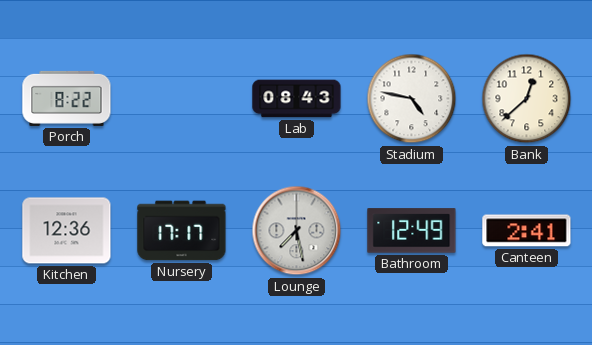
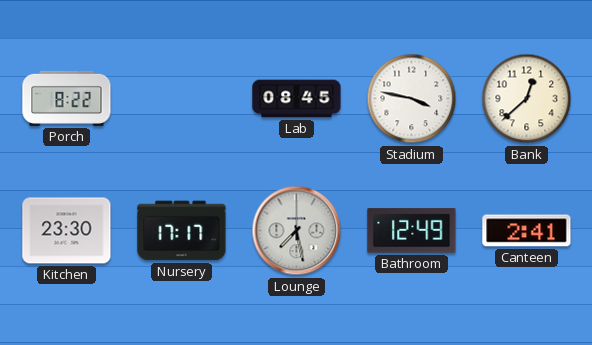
Lab: 08:43 -> 08:45 (297, 99)
Stadium: 4:47 -> 3:47 (412, 99)
Kitchen: 12:36 -> 23:30 (67, 231)
